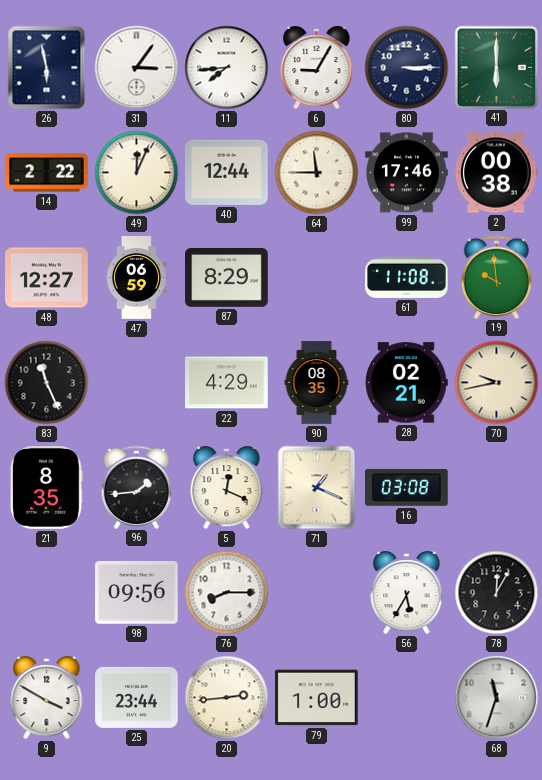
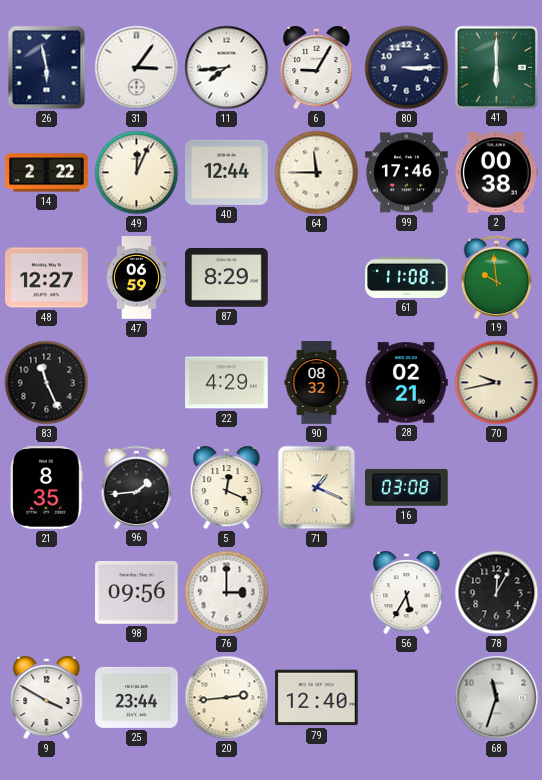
90: 08:35 -> 08:32 (317, 383)
76: 8:15 -> 3:00 (227, 593)
79: 1:00 -> 12:40 (317, 698)
